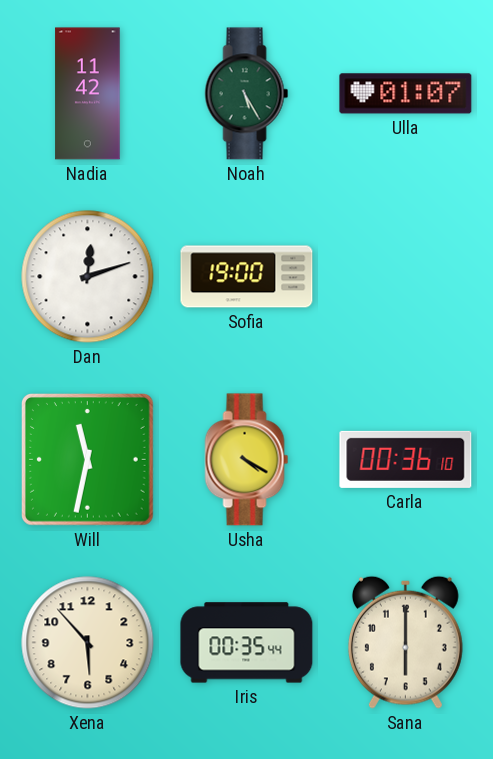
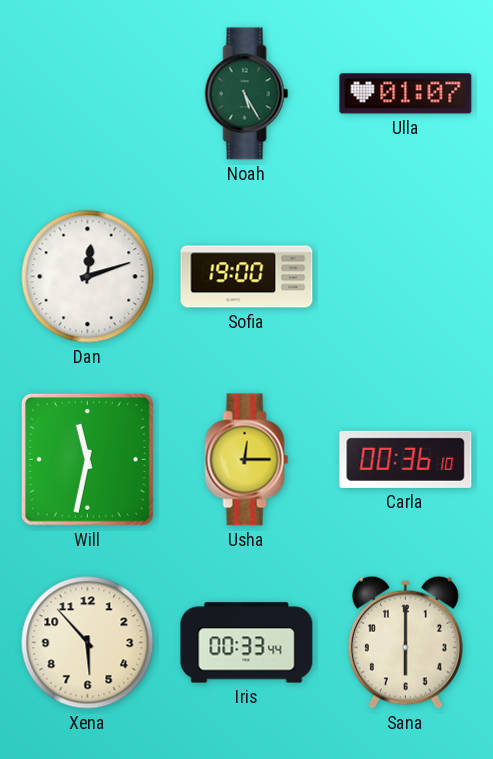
Nadia: 11:42 -> none (88, 94)
Usha: 4:20 -> 12:15 (247, 460)
Iris: 00:35 -> 00:33 (247, 643)
